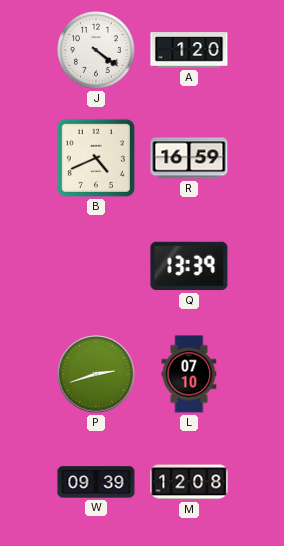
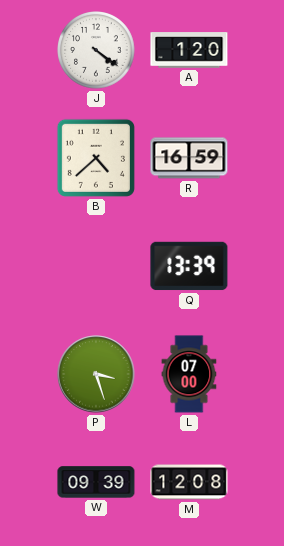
B: 4:41 -> 4:38 (96, 158)
P: 2:42 -> 3:27 (96, 374)
L: 07:10 -> 07:00 (189, 374)
